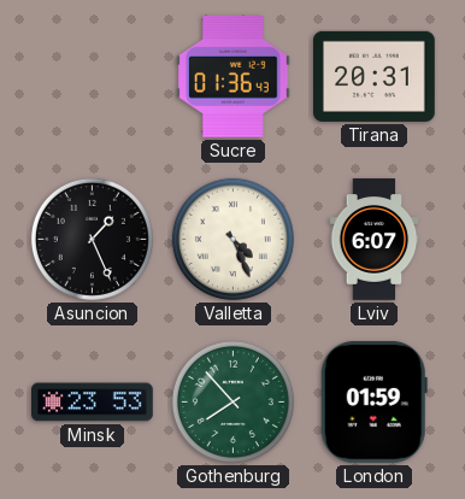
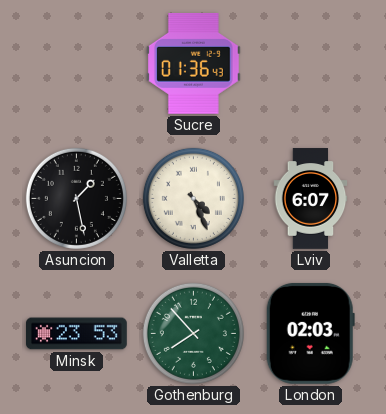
Tirana: 20:31 -> none (375, 76)
Asuncion: 1:26 -> 1:28 (76, 198)
London: 01:59 -> 02:03 (310, 334)
